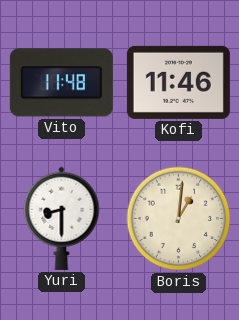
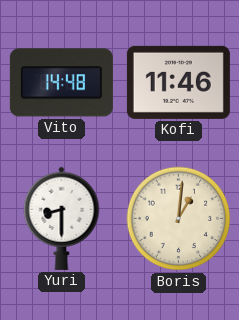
Vito: 11:48 -> 14:48 (61, 83)
